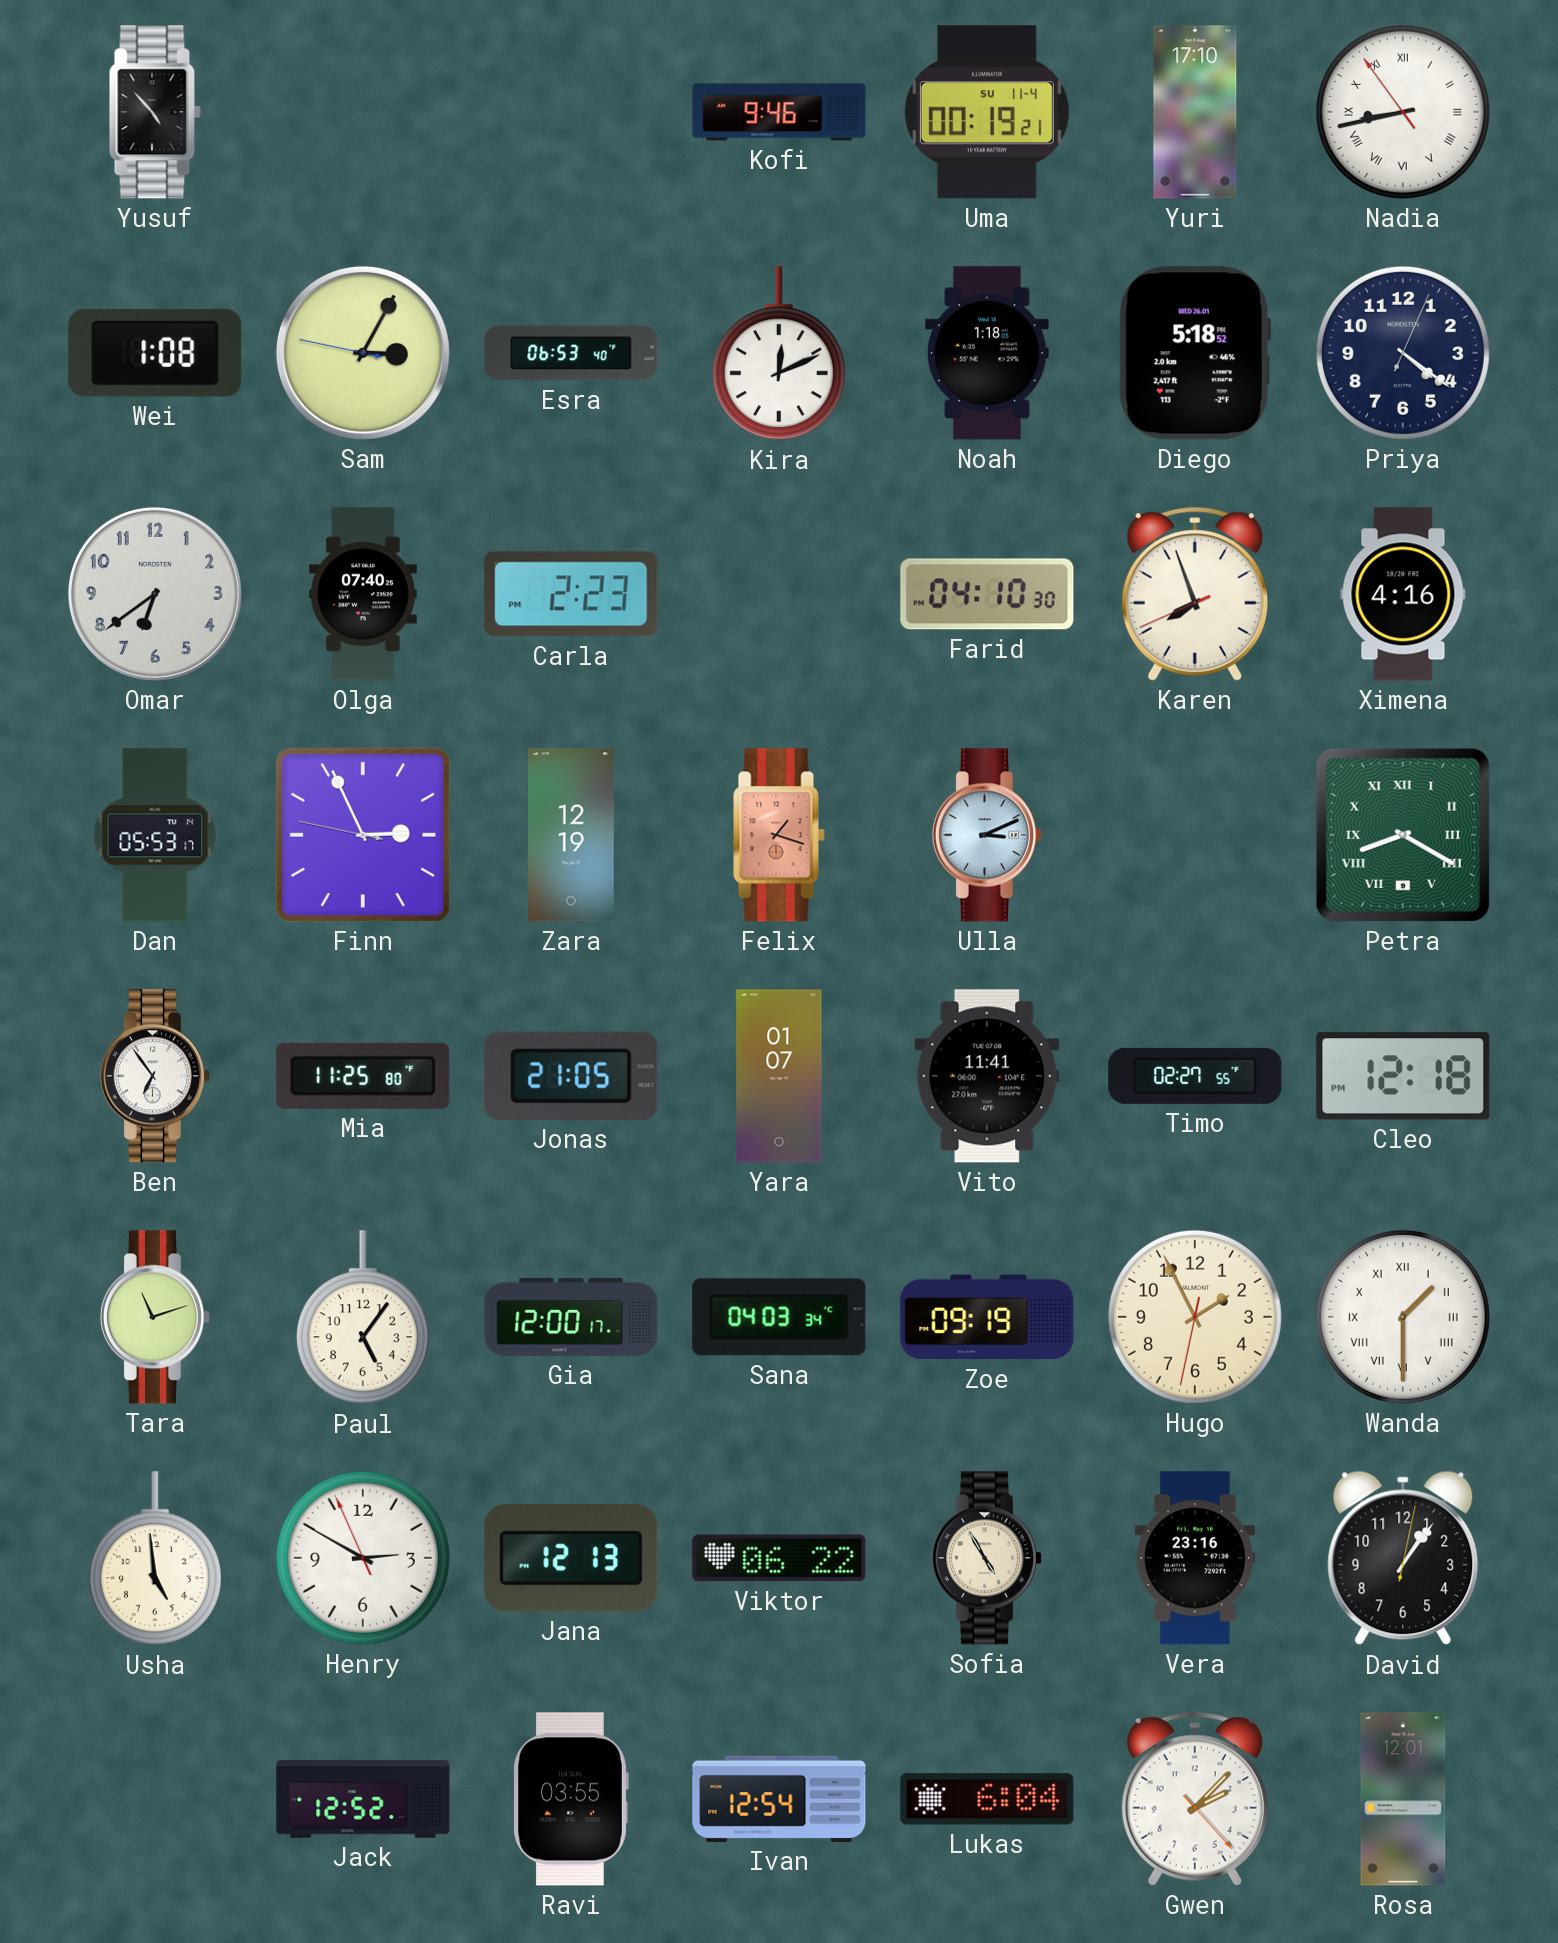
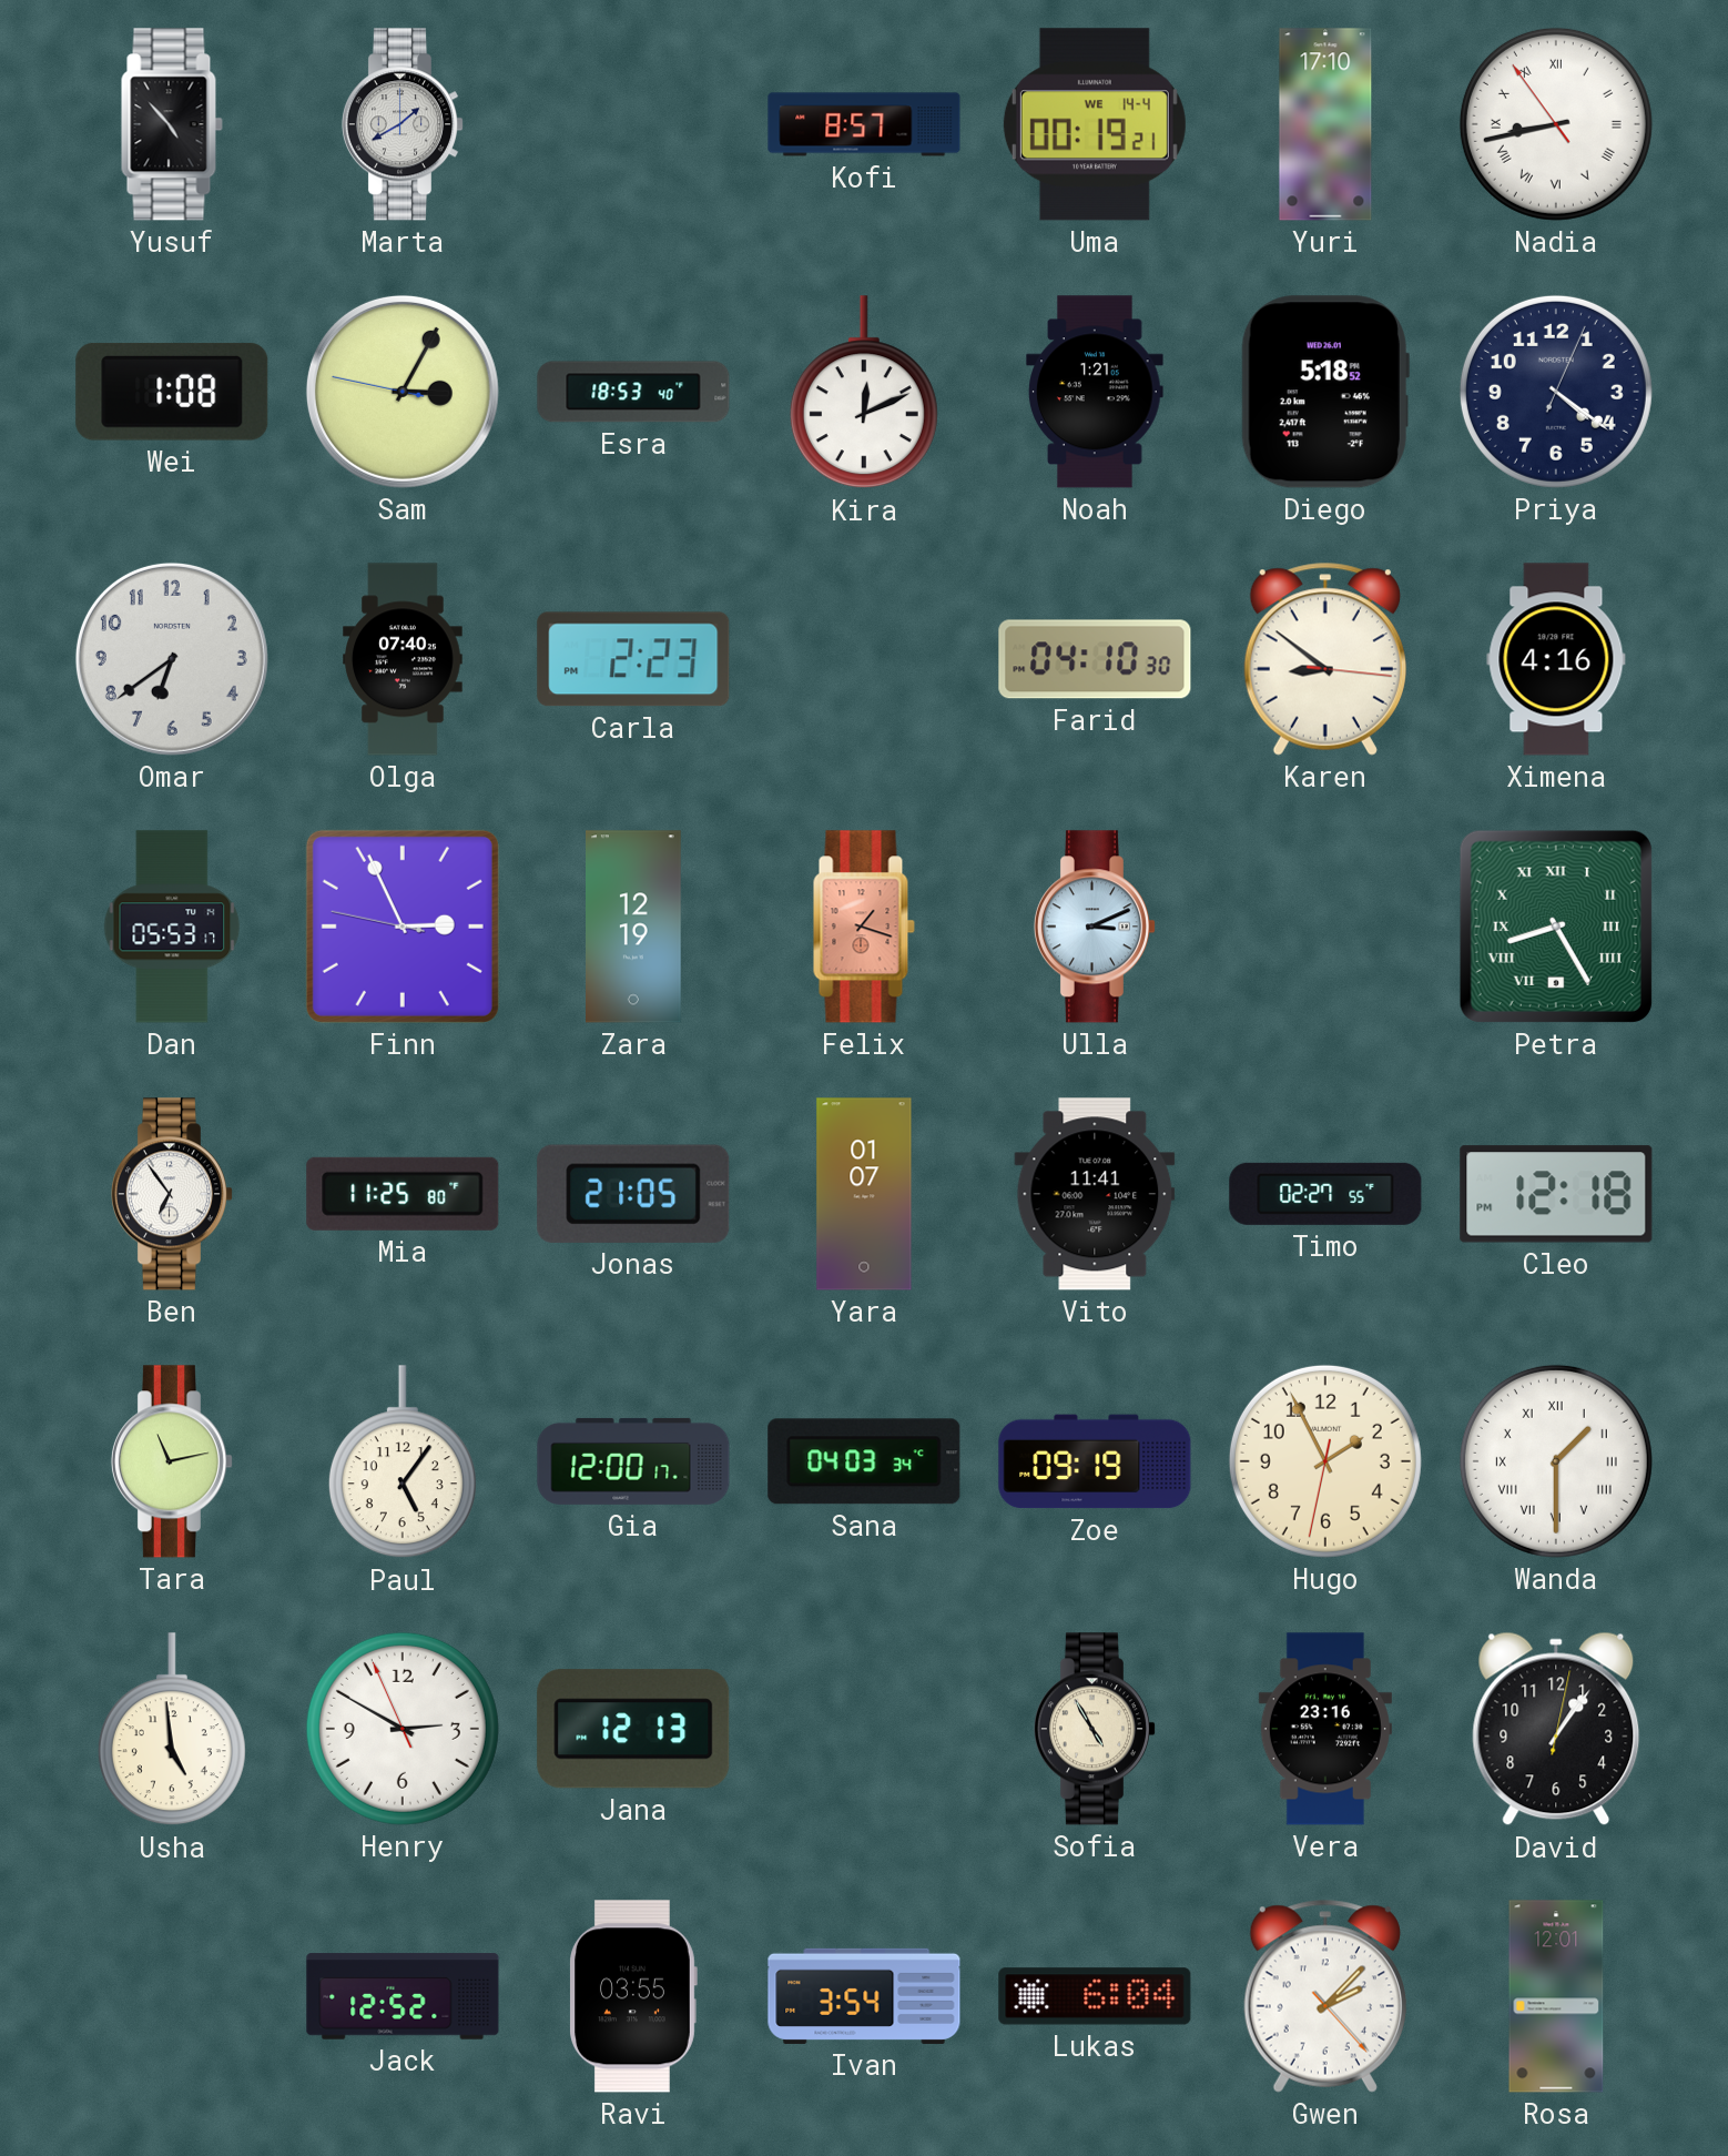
Marta: none -> 1:40 (401, 124)
Kofi: 9:46 -> 8:57 (864, 124)
Uma date: SU 11-4 -> WE 14-4 (1095, 124)
Esra: 06:53 -> 18:53 (633, 392)
Noah: 1:18 -> 1:21 (1096, 392)
Karen: 7:56 -> 8:51 (1325, 659)
Petra: 8:20 -> 8:25 (1556, 927)
Tara: 11:12 -> 11:13 (171, 1461)
Viktor: 06:22 -> none (779, 1558)
Ivan: 12:54 -> 3:54 (864, 1996)
